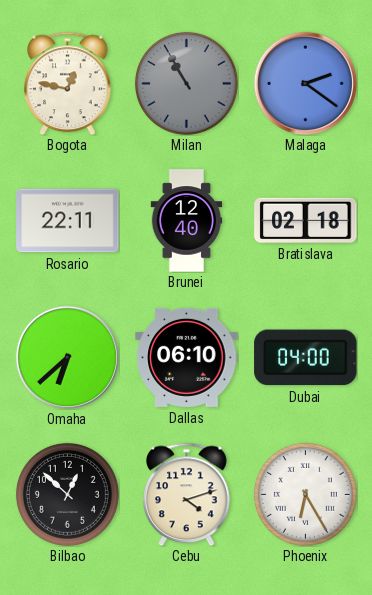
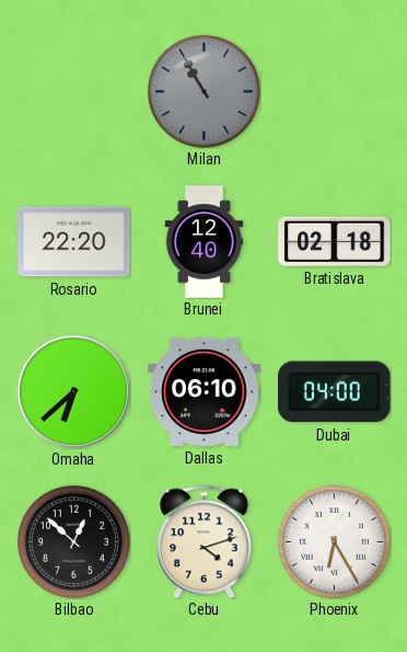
Bogota: 12:47 -> none (68, 83)
Malaga: 2:21 -> none (305, 83)
Rosario: 22:11 -> 22:20 (74, 242)
